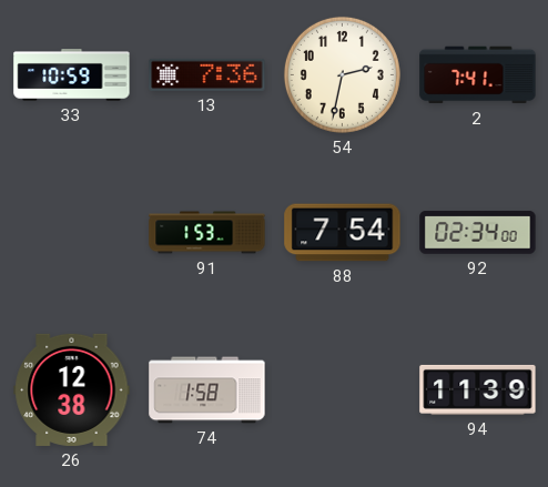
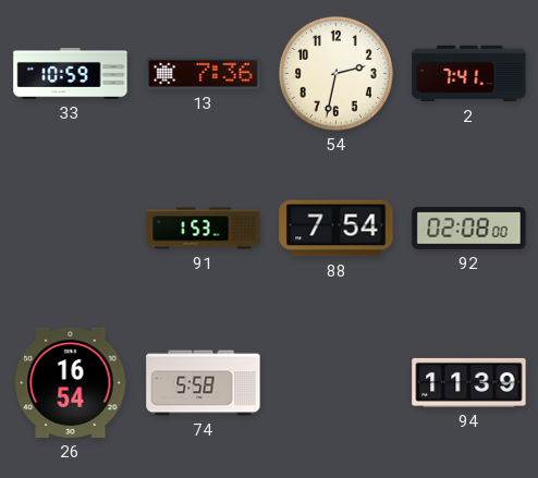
92: 02:34 -> 02:08 (469, 229)
26: 12:38 -> 16:54 (71, 382)
74: 1:58 -> 5:58 (204, 383)
